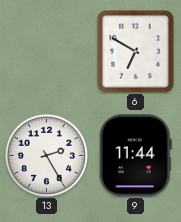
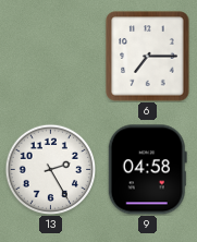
6: 6:50 -> 7:15 (148, 57)
9: 11:44 -> 04:58 (147, 170)
